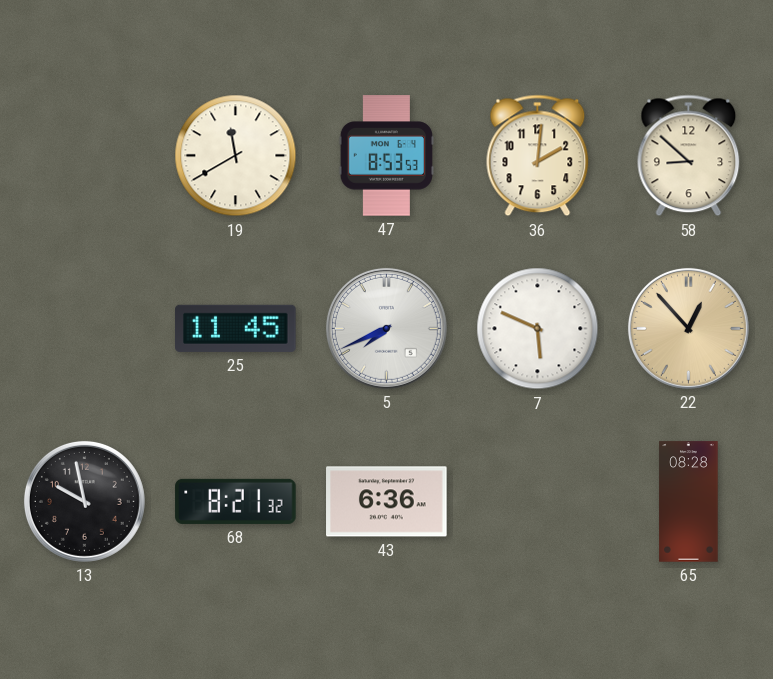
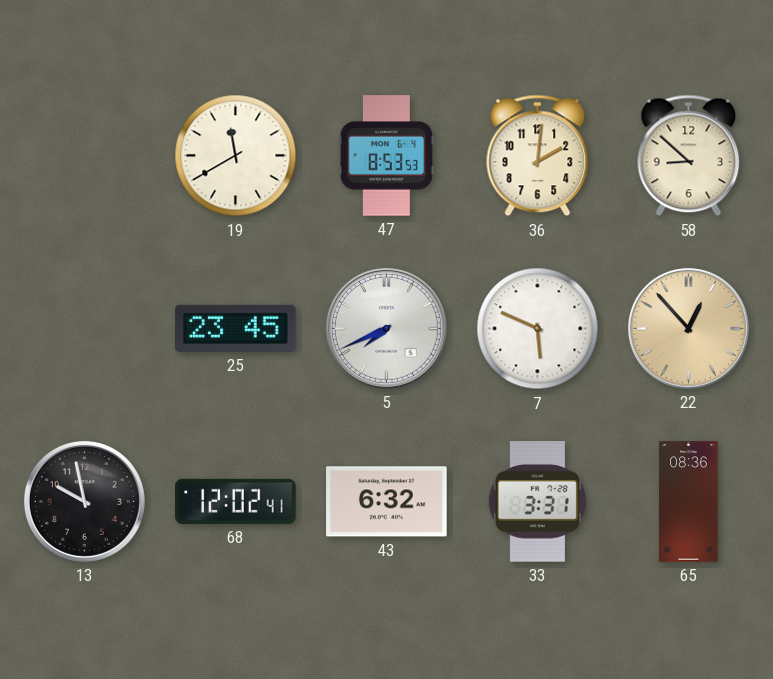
25: 11:45 -> 23:45 (236, 328)
68: 8:21 -> 12:02 (236, 501)
43: 6:36 -> 6:32 (387, 502)
33: none -> 3:31 (537, 502)
65: 08:28 -> 08:36 (689, 502)
